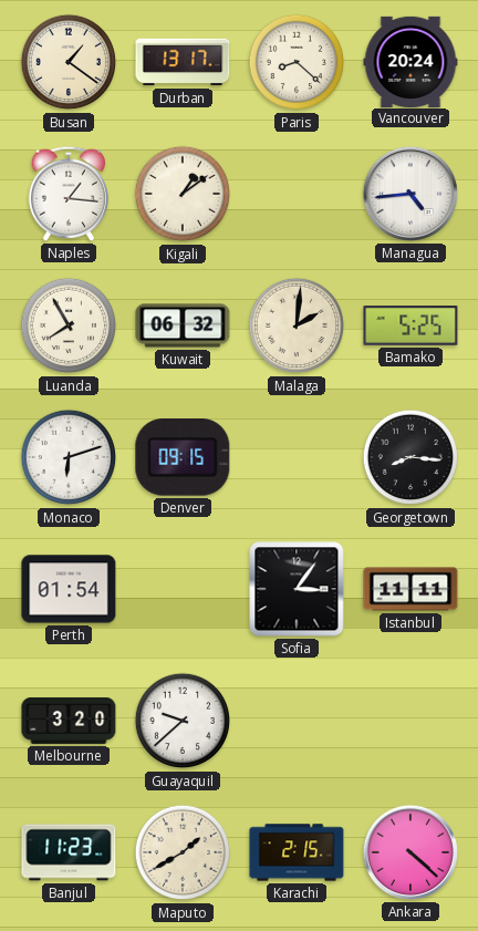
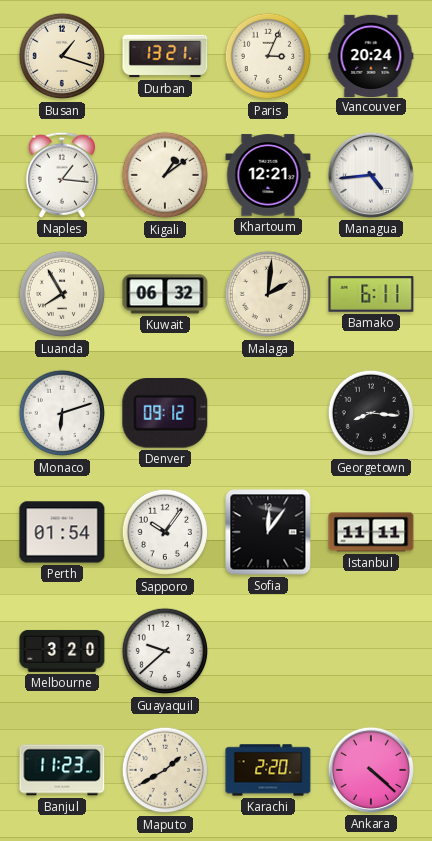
Busan: 1:21 -> 1:18 (62, 56)
Durban: 13:17 -> 13:21 (165, 56)
Paris: 8:22 -> 3:04 (268, 56)
Khartoum: none -> 12:21 (268, 175)
Bamako: 5:25 -> 6:11 (371, 294)
Denver: 09:15 -> 09:12 (165, 414)
Sapporo: none -> 10:06 (165, 532)
Sofia: 3:06 -> 12:06 (268, 532)
Karachi: 2:15 -> 2:20 (268, 770)
